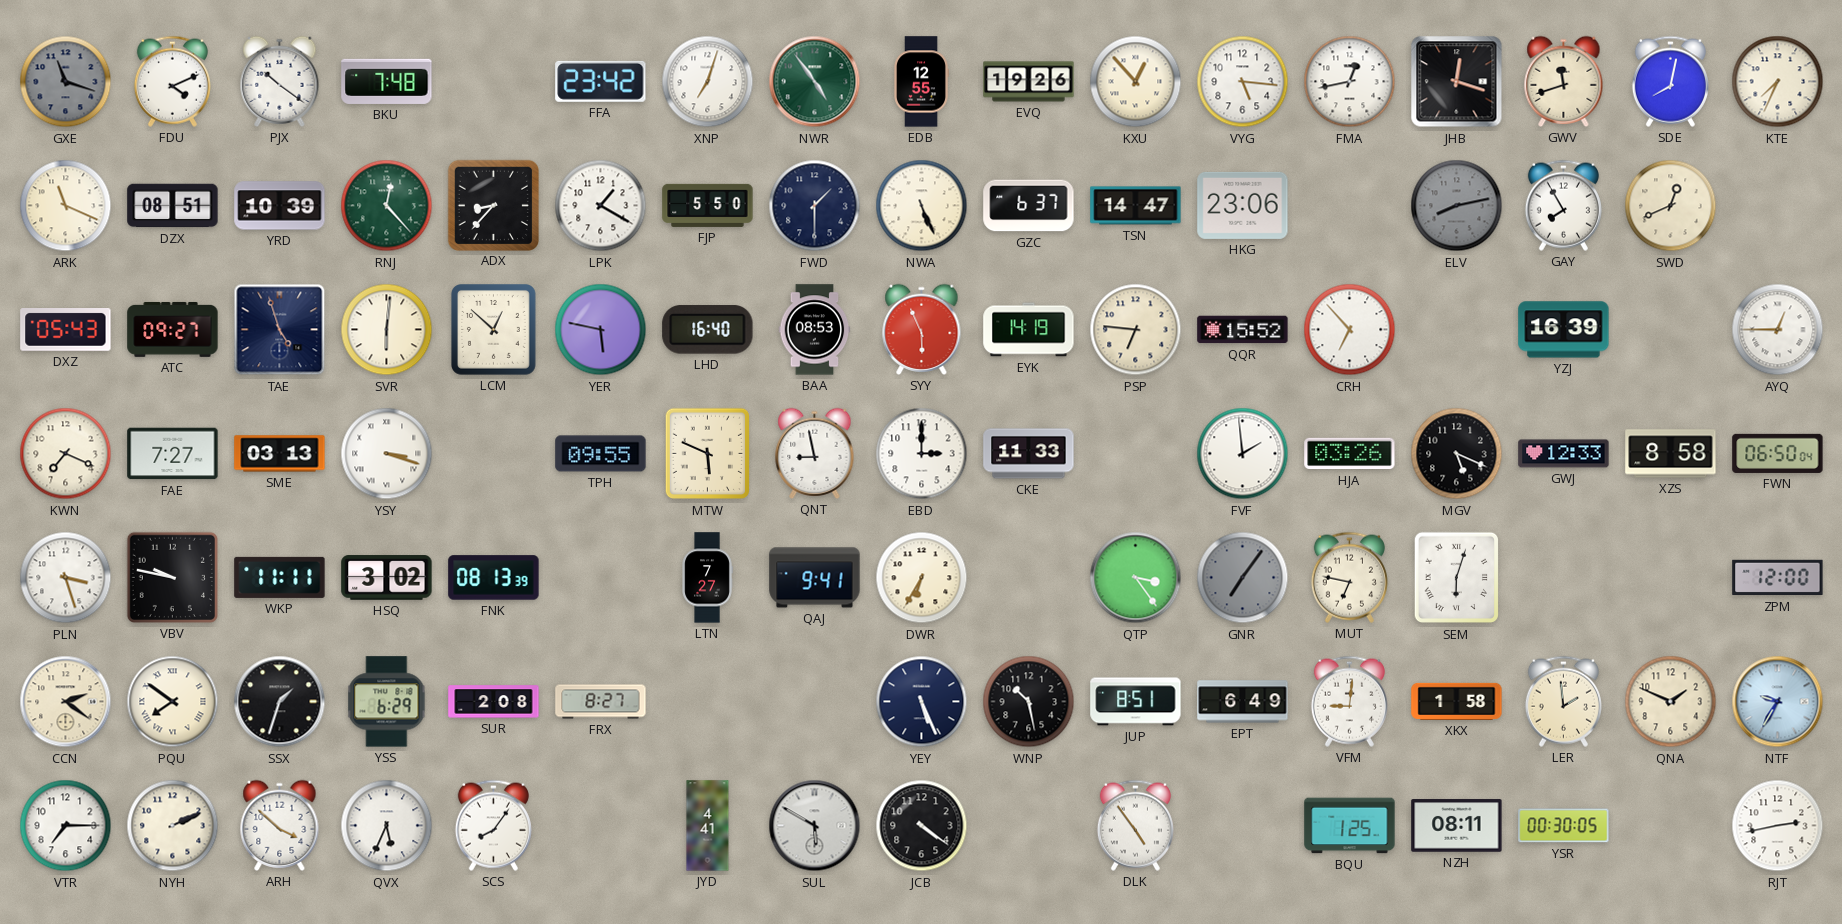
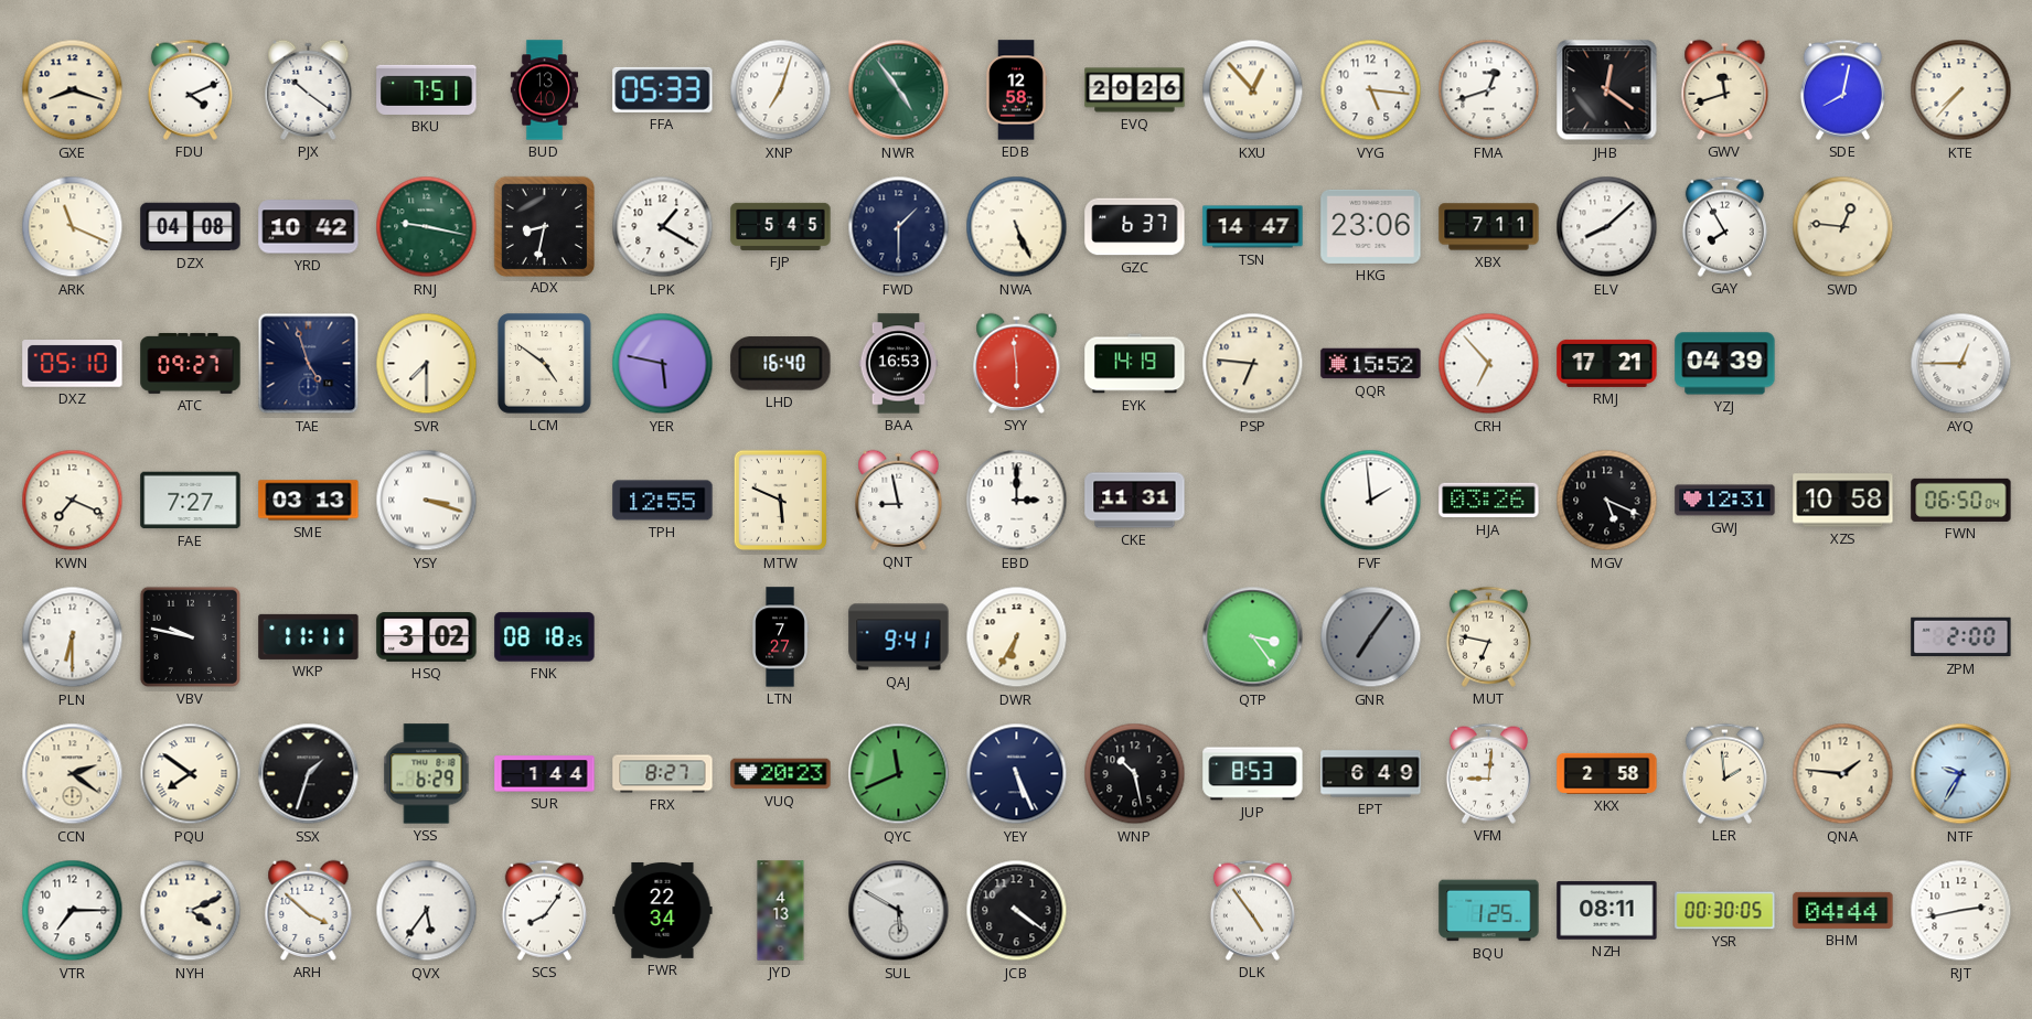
GXE: 11:18 -> 8:18 (73, 90)
GXE dial: grey -> cream (73, 90)
BKU: 7:48 -> 7:51 (427, 89)
BUD: none -> 13:40 (544, 90)
FFA: 23:42 -> 05:33 (663, 89)
EDB: 12:55 -> 12:58 (1017, 90)
EVQ: 19:26 -> 20:26 (1135, 90)
FMA: 12:43 -> 12:42 (1489, 90)
JHB: 12:18 -> 12:21 (1607, 90)
KTE: 7:34 -> 7:37 (1961, 90)
DZX: 08:51 -> 04:08 (191, 227)
YRD: 10:39 -> 10:42 (309, 227)
RNJ: 12:23 -> 9:17 (427, 227)
ADX: 8:37 -> 8:32 (544, 226)
FJP: 5:50 -> 5:45 (781, 226)
XBX: none -> 7:11 (1489, 227)
ELV: 8:13 -> 8:08 (1607, 227)
ELV dial: grey -> white (1607, 227)
SWD: 12:41 -> 12:46 (1843, 227)
DXZ: 05:43 -> 05:10 (73, 364)
SVR: 6:01 -> 7:30 (427, 364)
LCM: 12:52 -> 4:51 (545, 364)
BAA: 08:53 -> 16:53 (899, 364)
SYY: 5:56 -> 5:59 (1017, 363)
RMJ: none -> 17:21 (1607, 363)
YZJ: 16:39 -> 04:39 (1725, 364)
TPH: 09:55 -> 12:55 (663, 501)
CKE: 11:33 -> 11:31 (1135, 501)
GWJ: 12:33 -> 12:31 (1725, 501)
XZS: 8:58 -> 10:58 (1843, 501)
PLN: 3:27 -> 6:30 (73, 637)
FNK: 08:13 -> 08:18 (545, 637)
SEM: 6:03 -> none (1456, 578)
ZPM: 12:00 -> 2:00 (1961, 637)
SUR: 2:08 -> 1:44 (545, 774)
VUQ: none -> 20:23 (781, 774)
QYC: none -> 11:41 (899, 774)
JUP: 8:51 -> 8:53 (1253, 774)
XKX: 1:58 -> 2:58 (1607, 773)
QNA: 1:49 -> 1:46 (1843, 774)
NYH: 2:11 -> 4:11 (191, 911)
QVX: 5:34 -> 5:36 (427, 911)
FWR: none -> 22:34 (663, 910)
JYD: 4:41 -> 4:13 (781, 911)
BHM: none -> 04:44 (1843, 910)
